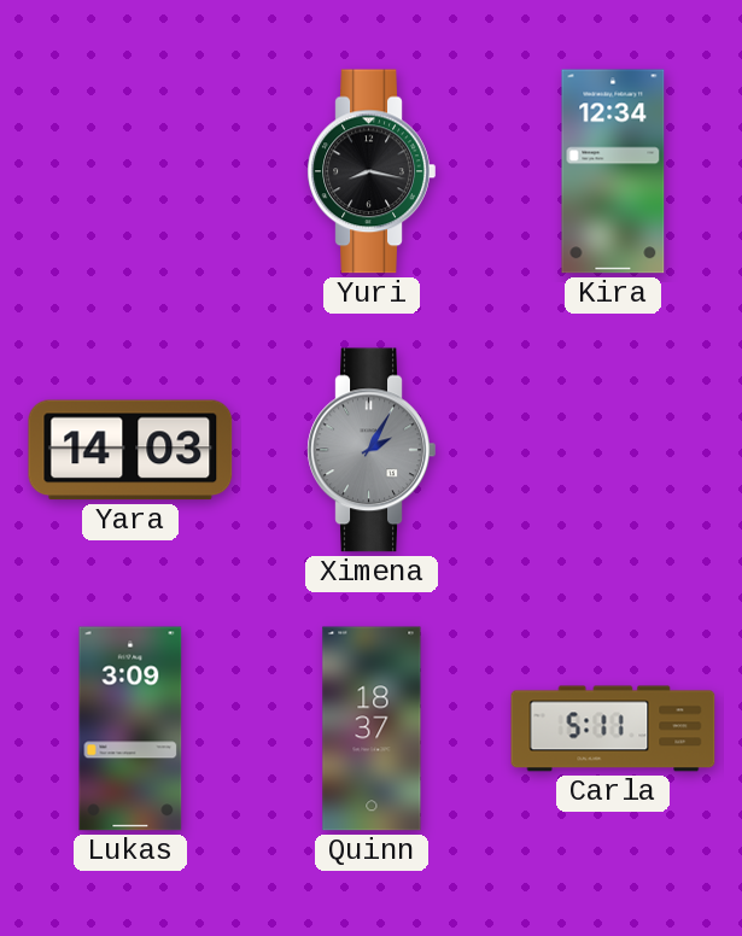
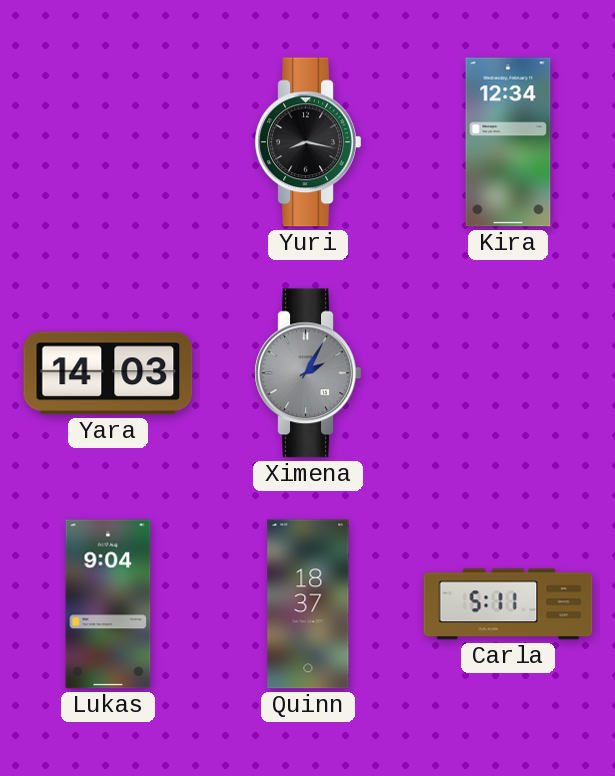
Lukas: 3:09 -> 9:04 (108, 604)
